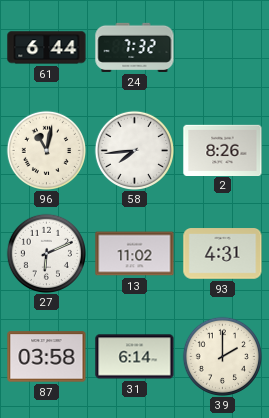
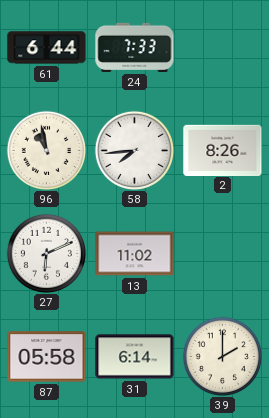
24: 7:32 -> 7:33 (135, 47)
96: 11:02 -> 10:58 (46, 150)
93: 4:31 -> none (223, 254)
87: 03:58 -> 05:58 (47, 357)
